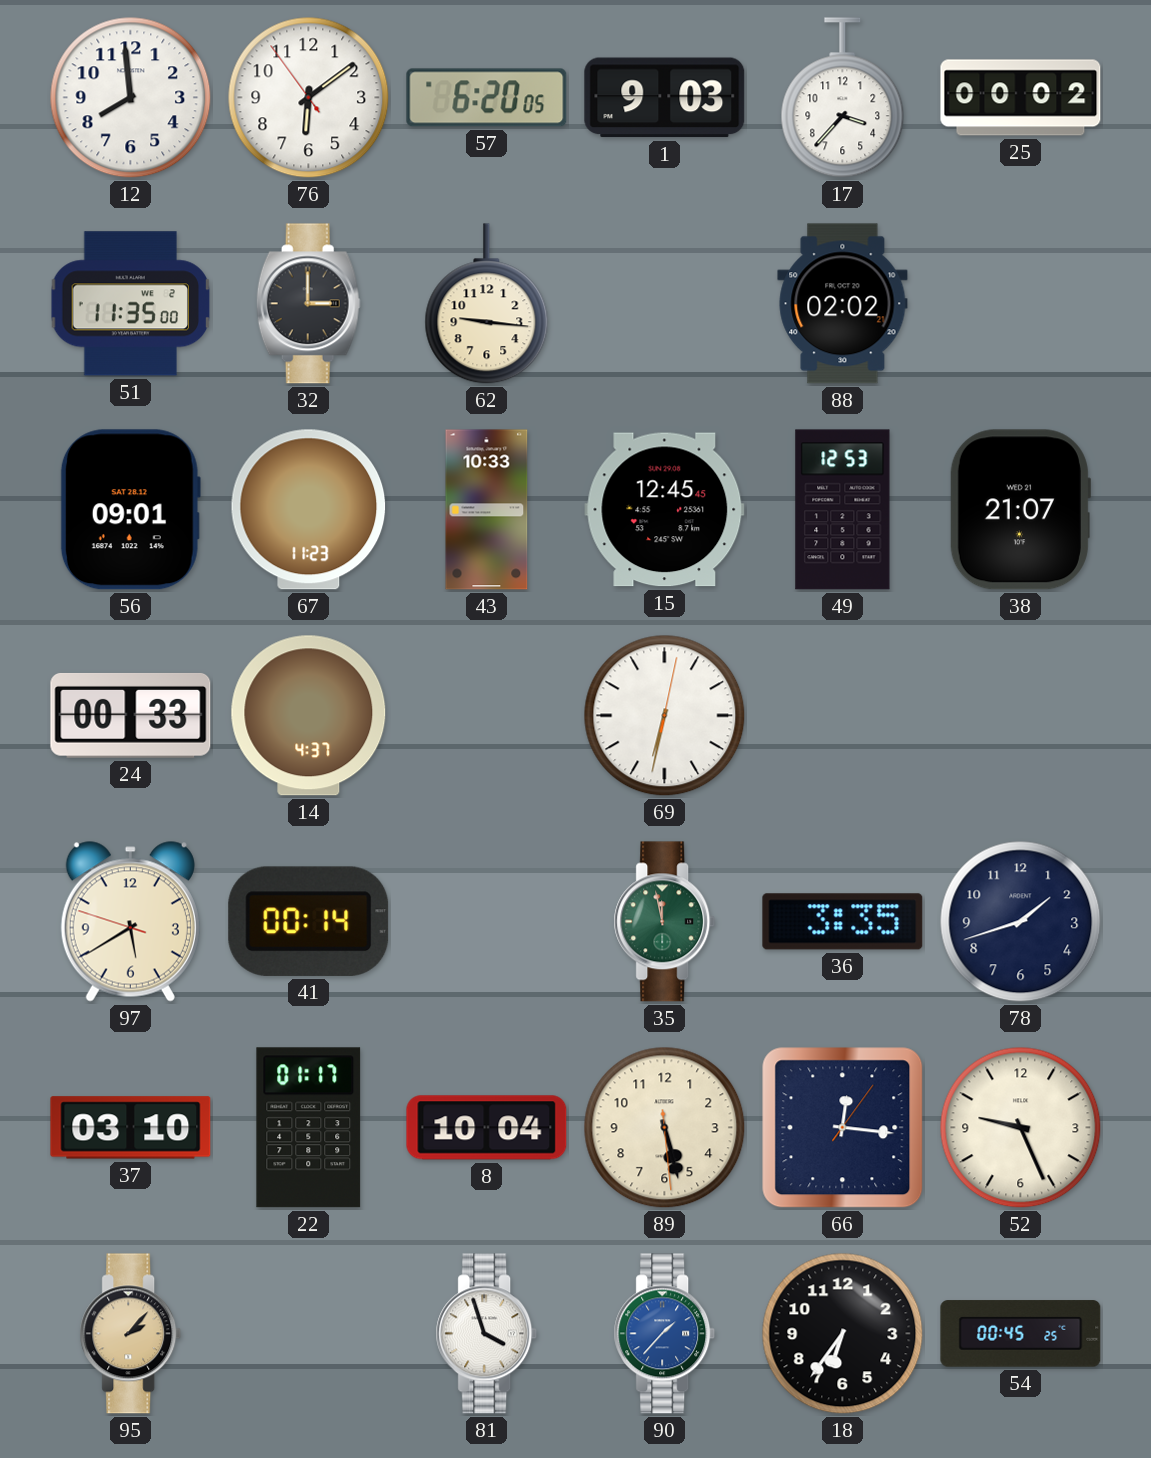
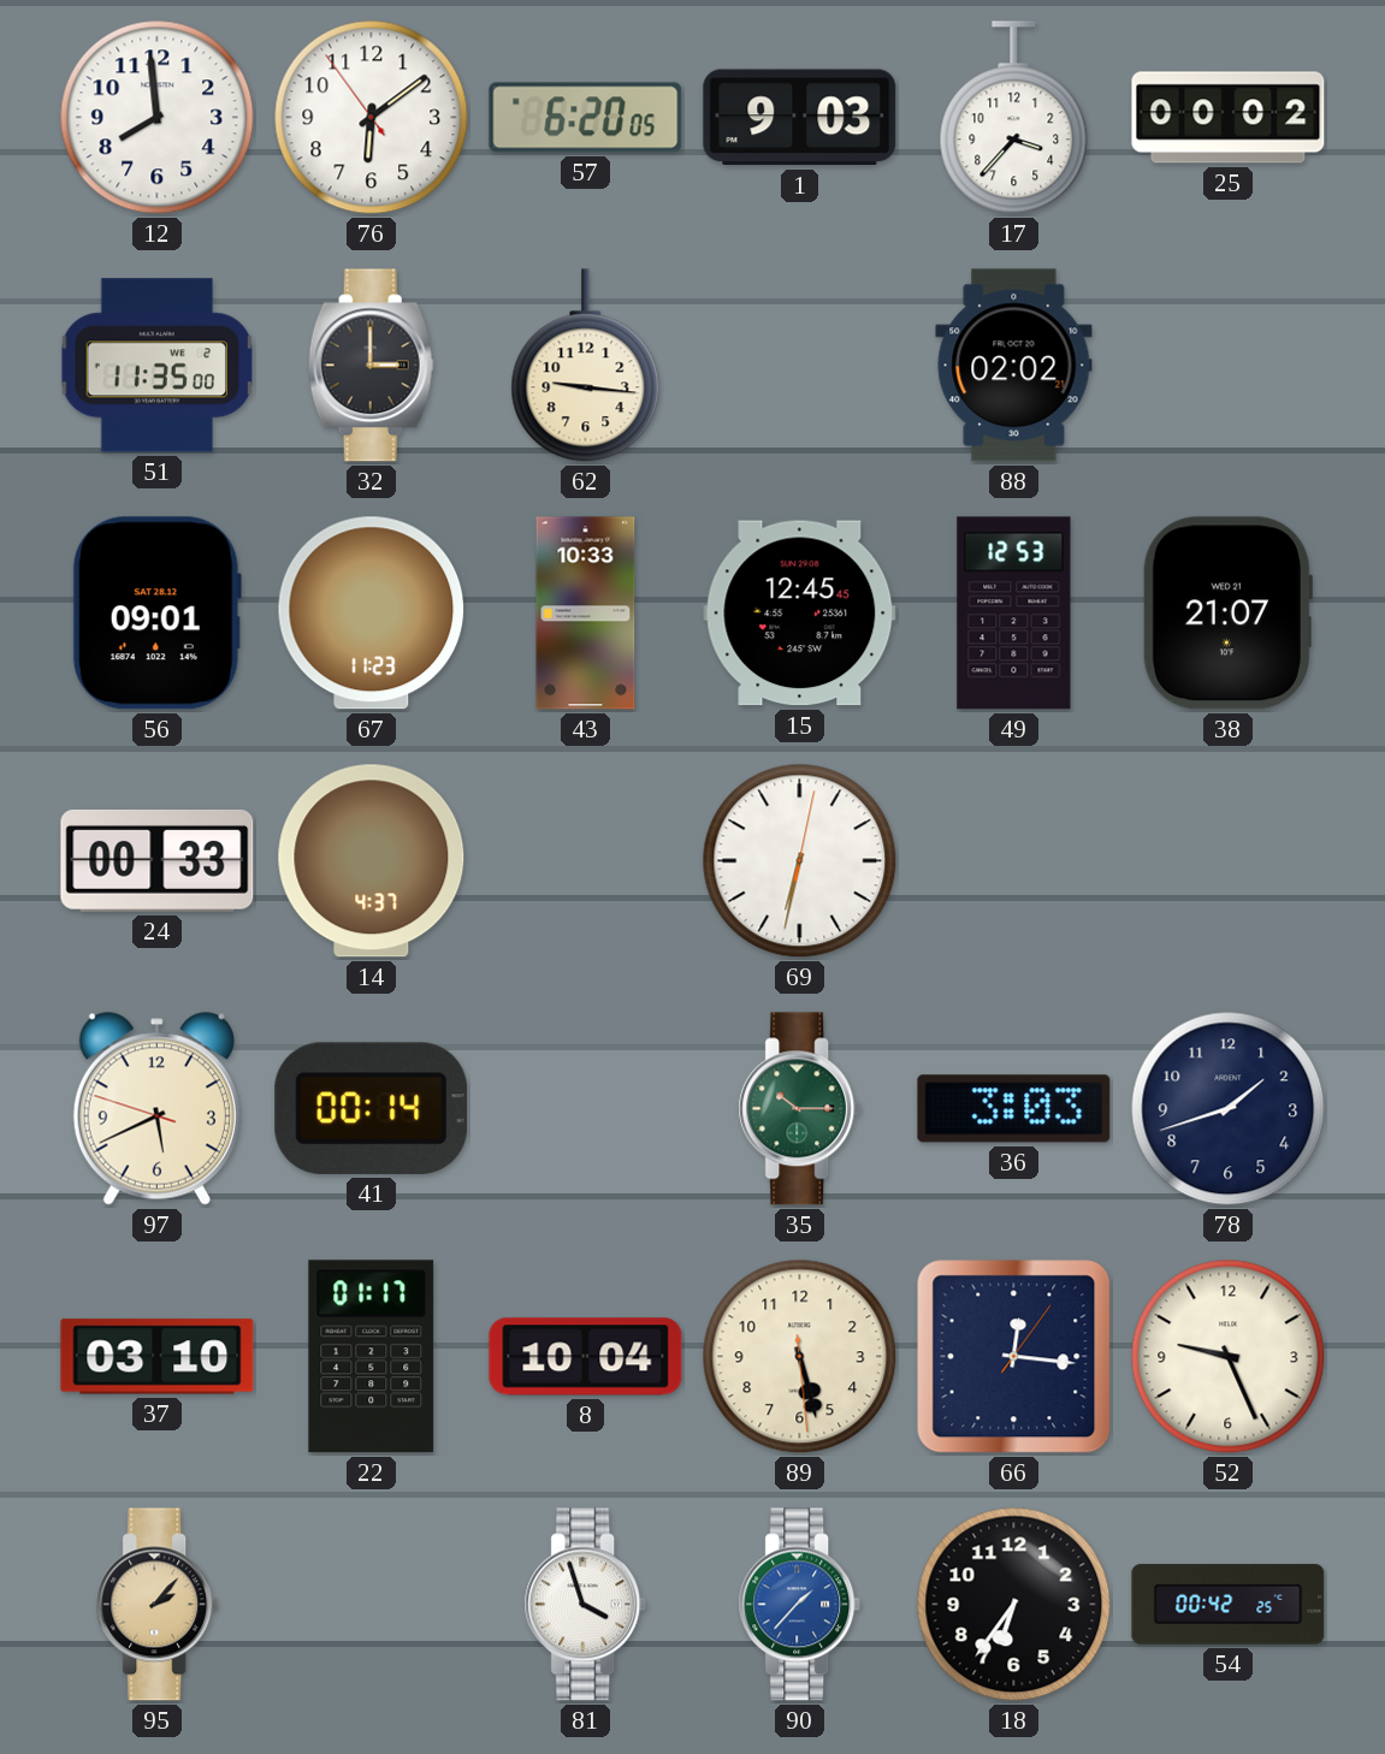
97: 5:39 -> 5:40 (156, 1109)
35: 11:58 -> 10:15 (800, 1109)
36: 3:35 -> 3:03 (1014, 1109)
54: 00:45 -> 00:42 (1229, 1605)
